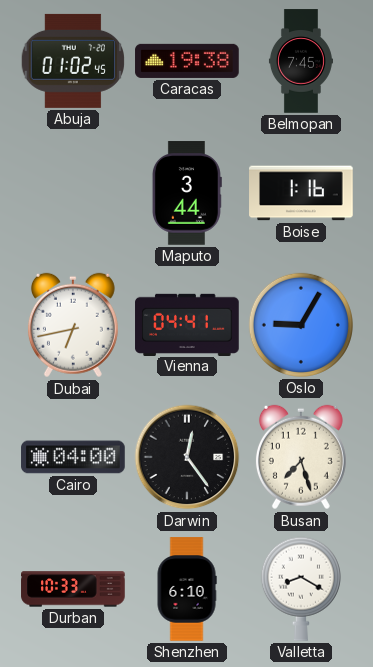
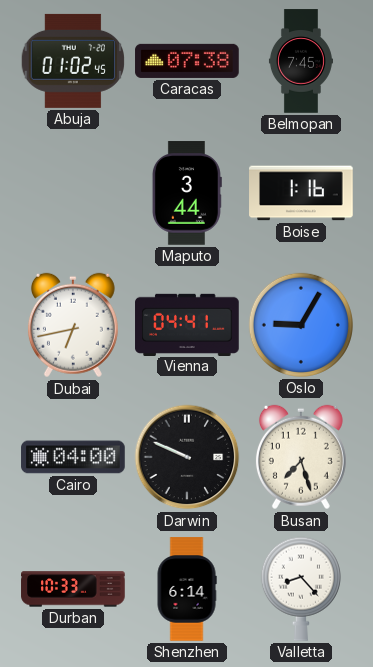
Caracas: 19:38 -> 07:38 (187, 61)
Darwin: 12:24 -> 9:49 (187, 457)
Shenzhen: 6:10 -> 6:14 (187, 589)
Valletta: 8:20 -> 8:23 (301, 589)
